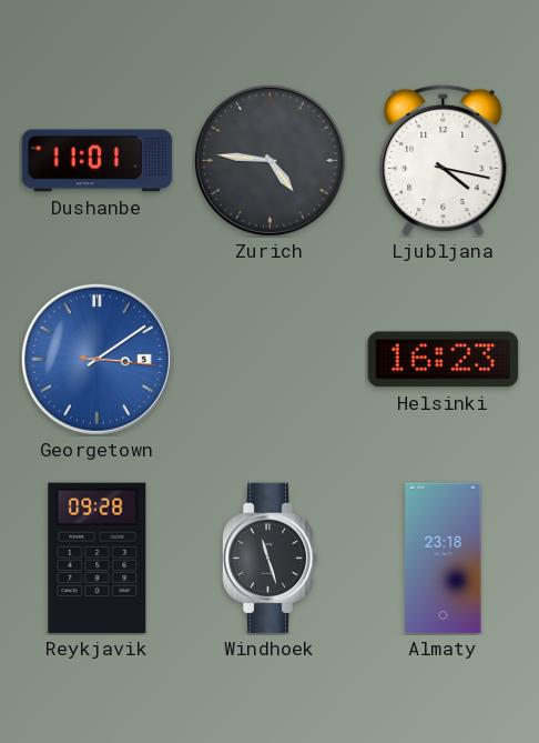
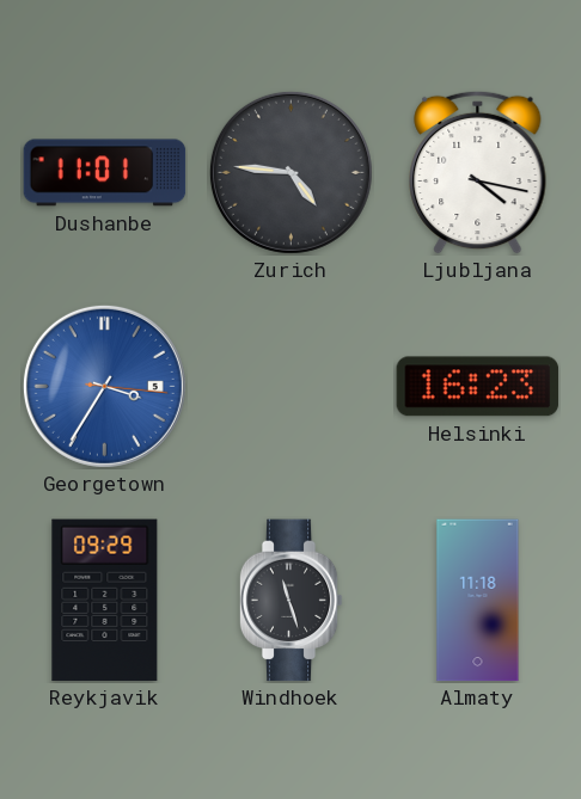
Georgetown: 3:09 -> 3:35 (104, 386)
Reykjavik: 09:28 -> 09:29 (105, 601)
Almaty: 23:18 -> 11:18 (478, 601)
